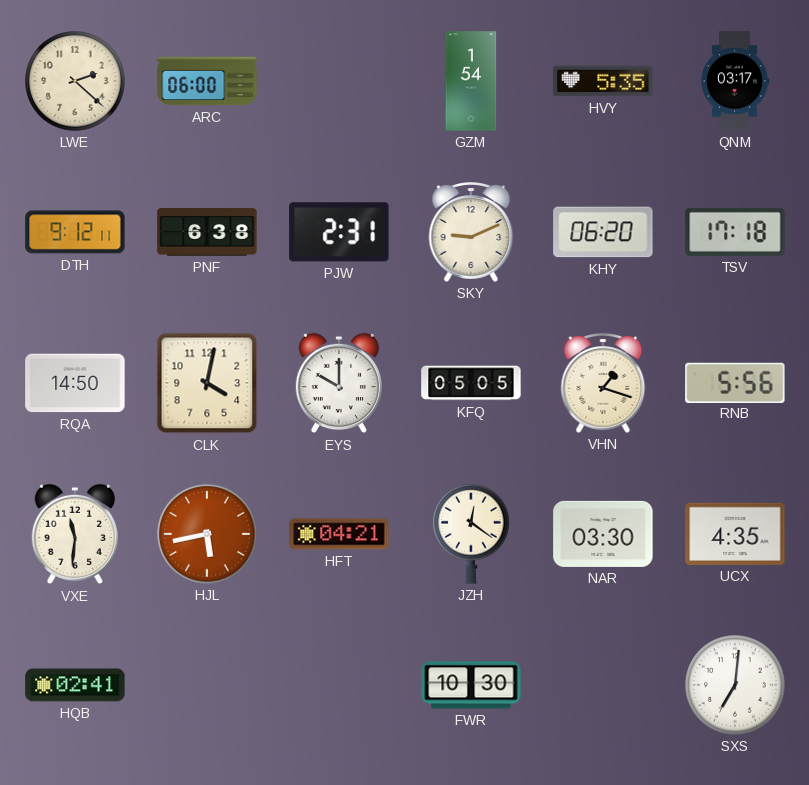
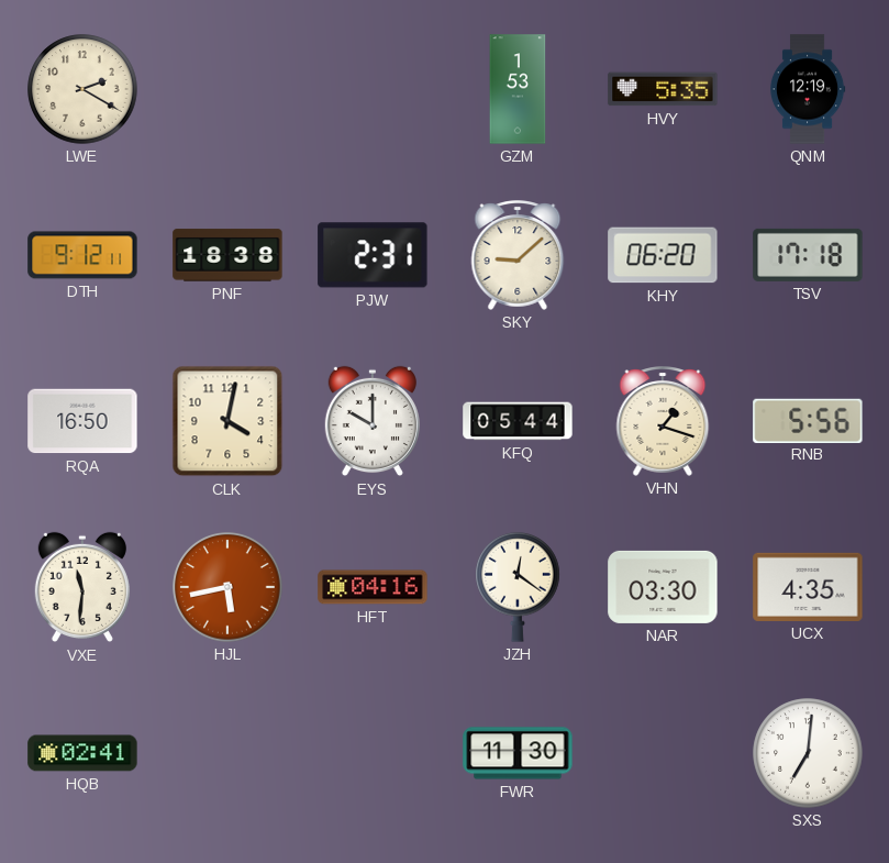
LWE: 2:22 -> 2:20 (82, 89)
ARC: 06:00 -> none (207, 81)
GZM: 1:54 -> 1:53 (518, 89)
QNM: 03:17 -> 12:19 (808, 89)
PNF: 6:38 -> 18:38 (227, 255)
SKY: 9:11 -> 9:08 (518, 255)
RQA: 14:50 -> 16:50 (82, 421)
KFQ: 05:05 -> 05:44 (518, 421)
HFT: 04:21 -> 04:16 (373, 587)
FWR: 10:30 -> 11:30 (518, 753)
